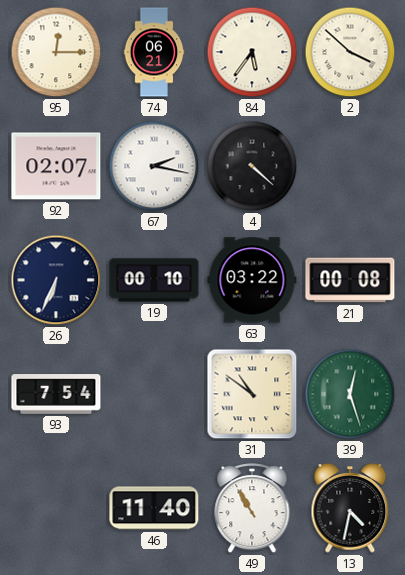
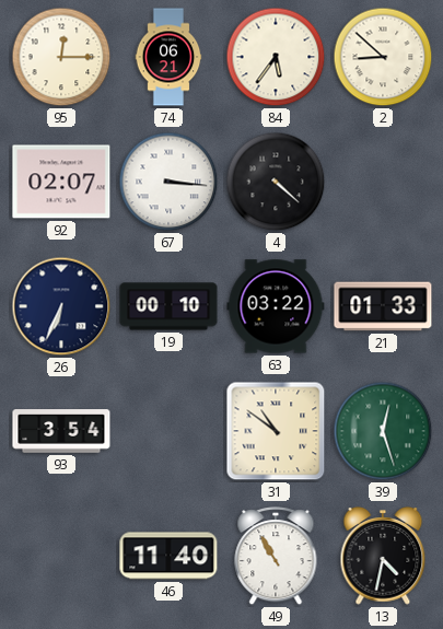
2: 3:52 -> 8:52 (383, 57)
67: 2:17 -> 3:16 (168, 182)
21: 00:08 -> 01:33 (383, 306)
93: 7:54 -> 3:54 (61, 431)
